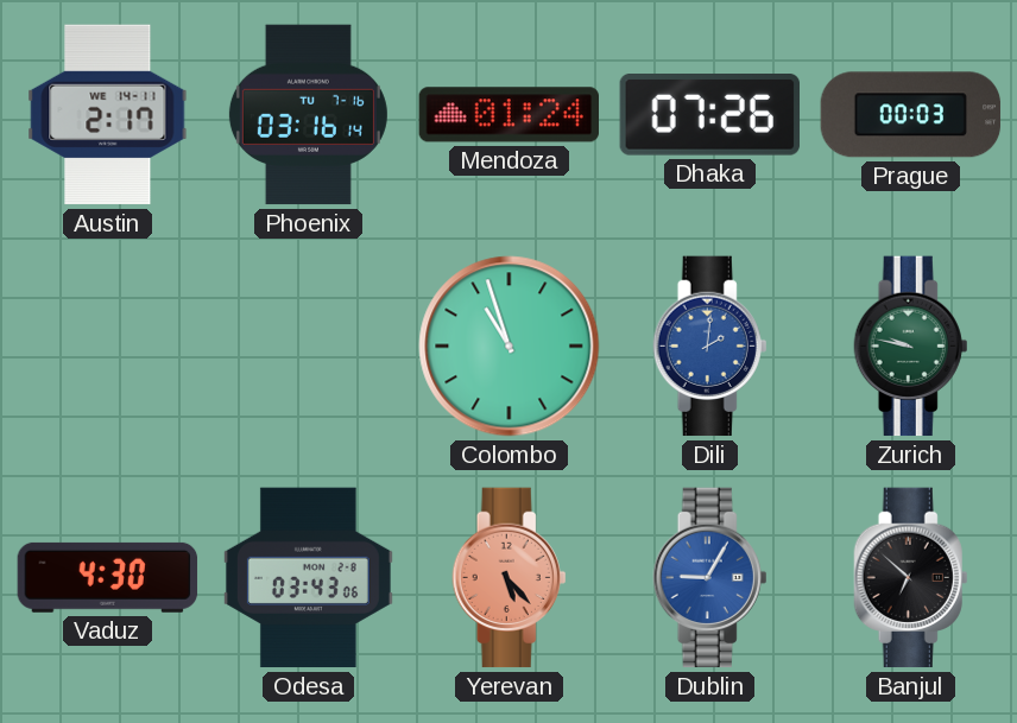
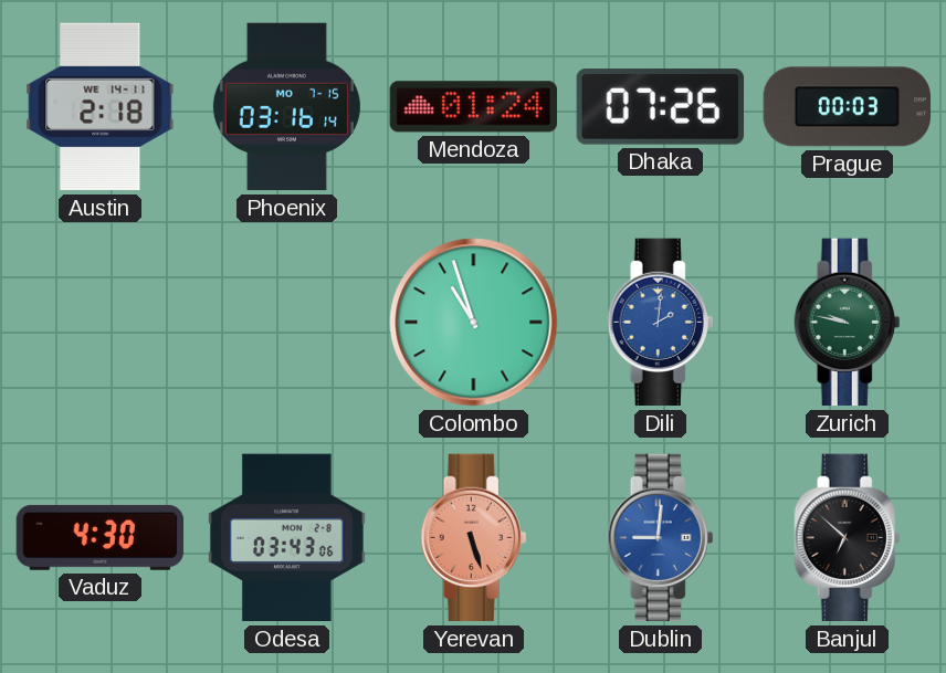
Austin: 2:17 -> 2:18 (101, 107)
Phoenix date: TU 7-16 -> MO 7-15 (286, 107)
Yerevan: 5:23 -> 5:27 (474, 538)
Dublin: 9:05 -> 9:01 (661, 538)
